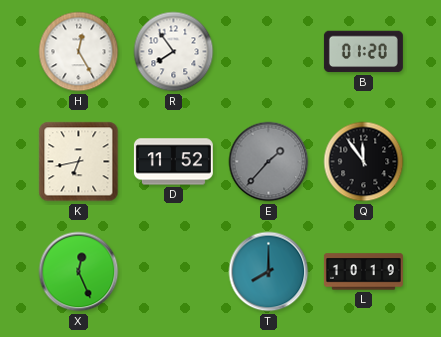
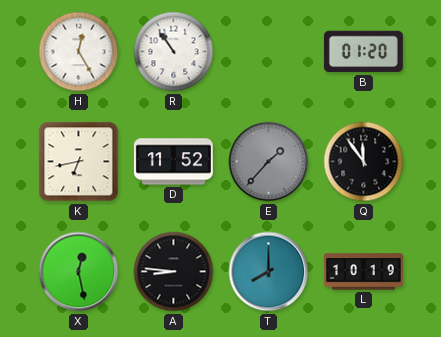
R: 7:54 -> 10:54 (174, 52)
X: 12:26 -> 12:28 (79, 272)
A: none -> 8:46 (174, 272)
